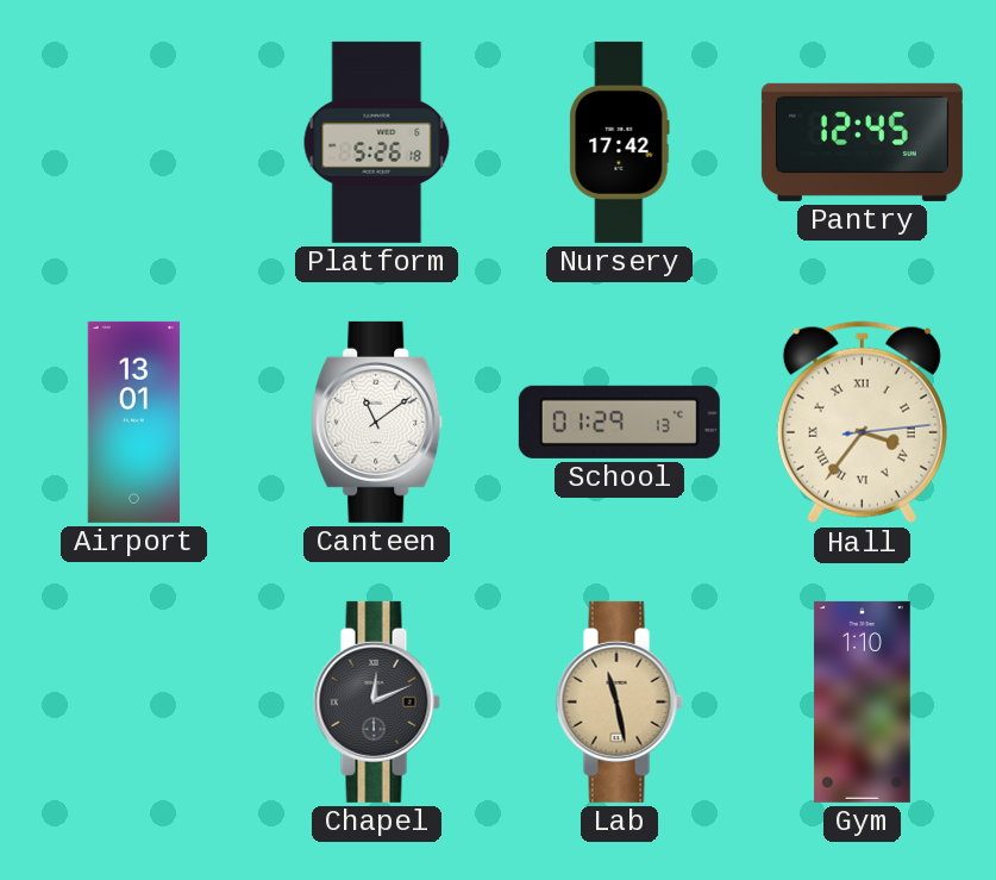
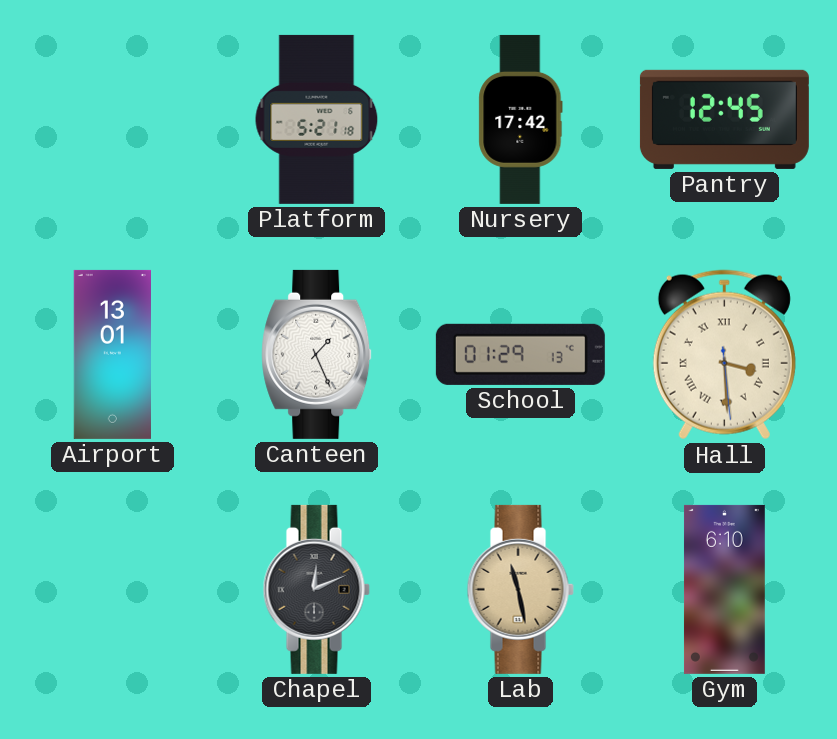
Platform: 5:26 -> 5:21 (317, 119)
Canteen: 11:09 -> 1:26 (317, 354)
Hall: 3:36 -> 3:29 (724, 355)
Gym: 1:10 -> 6:10 (724, 589)
